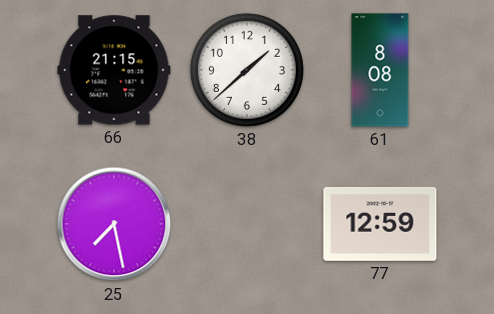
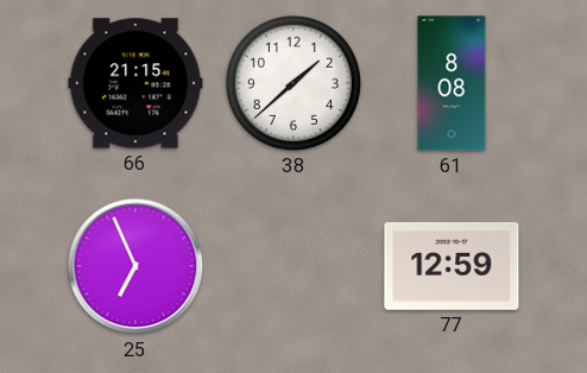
25: 7:28 -> 6:56 (135, 266)
